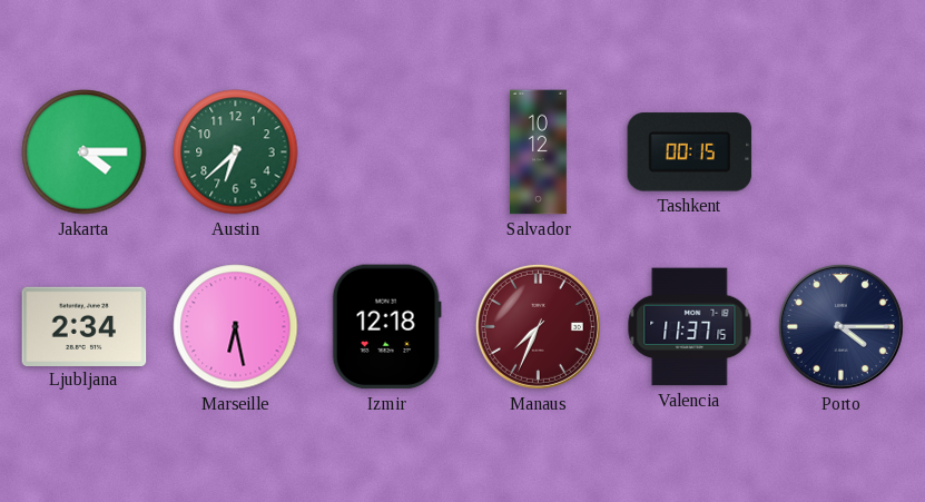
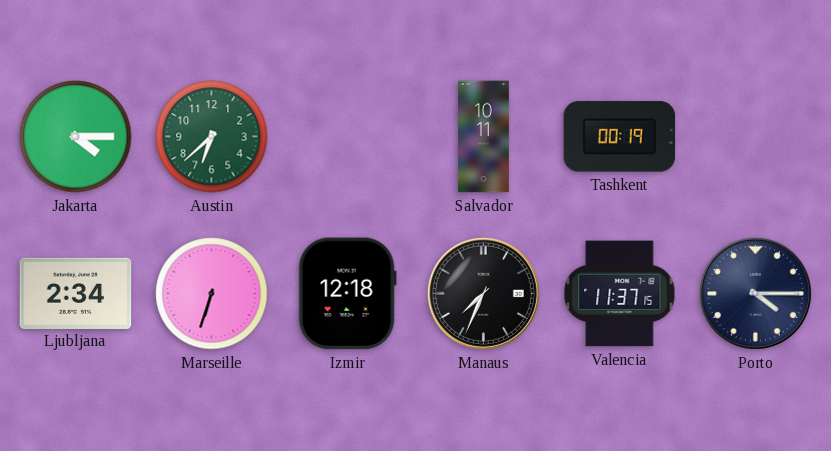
Salvador: 10:12 -> 10:11 (484, 137)
Tashkent: 00:15 -> 00:19 (620, 137)
Marseille: 6:28 -> 6:33 (212, 294)
Manaus dial: burgundy -> black (483, 293)
